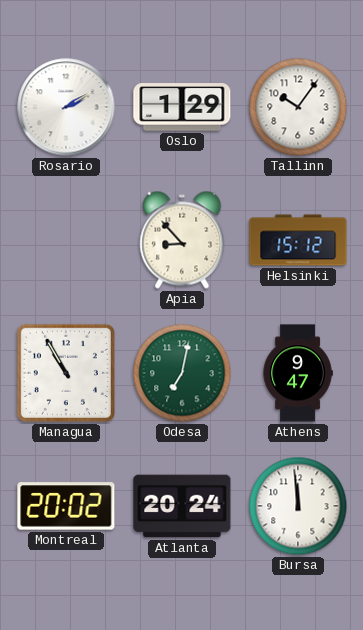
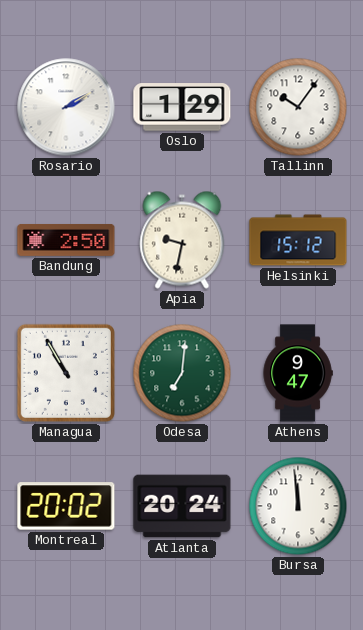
Bandung: none -> 2:50 (66, 240)
Apia: 8:53 -> 9:32 (182, 240)
Odesa: 7:02 -> 7:01 (182, 373)
